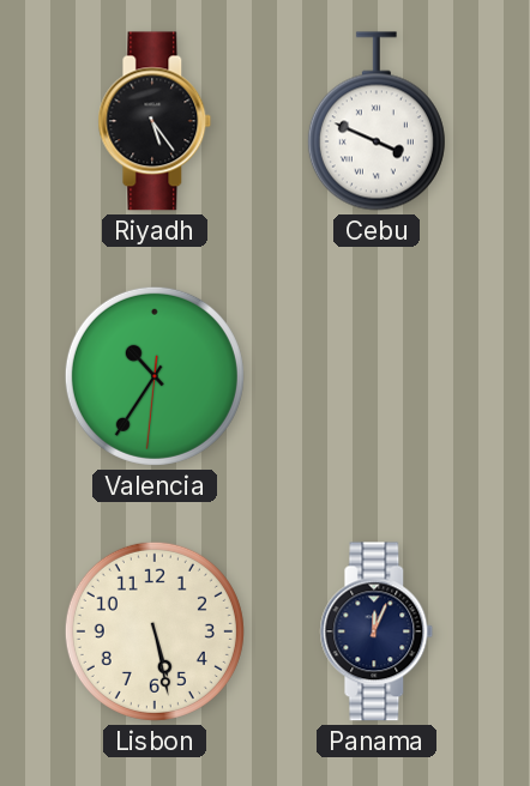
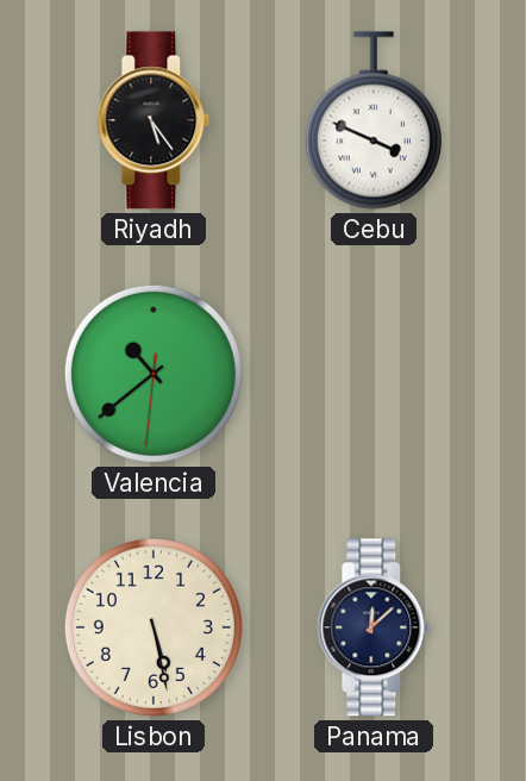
Valencia: 10:35 -> 10:38 (154, 374)
Panama: 12:04 -> 12:08 (374, 627)
